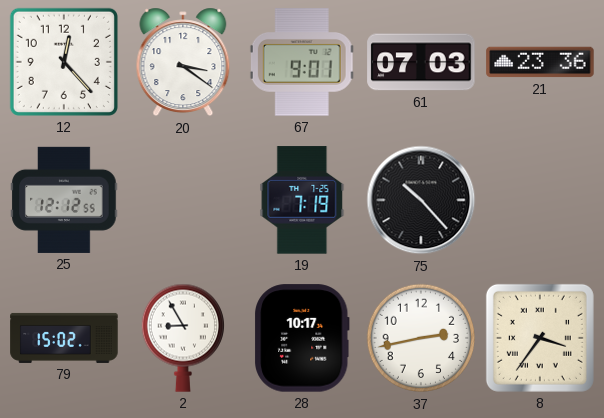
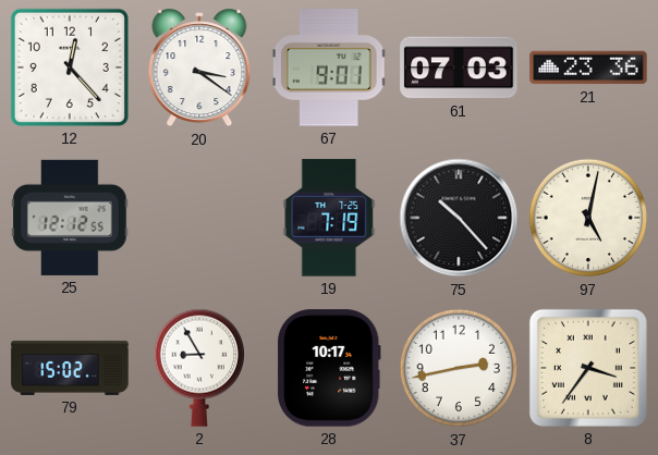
97: none -> 5:02 (588, 218)
